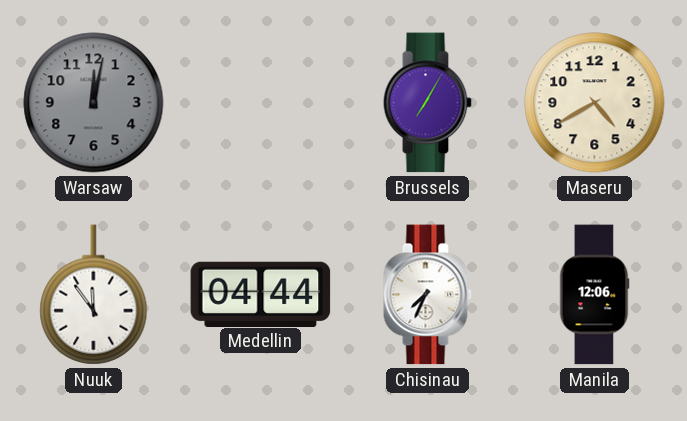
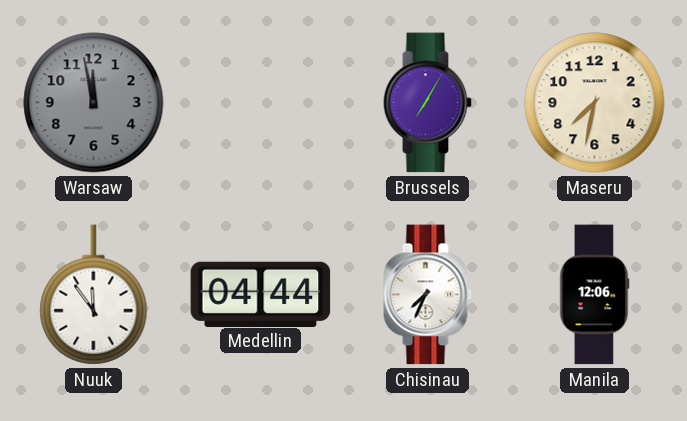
Warsaw: 12:02 -> 11:58 (94, 103)
Maseru: 4:40 -> 7:32 (595, 103)
